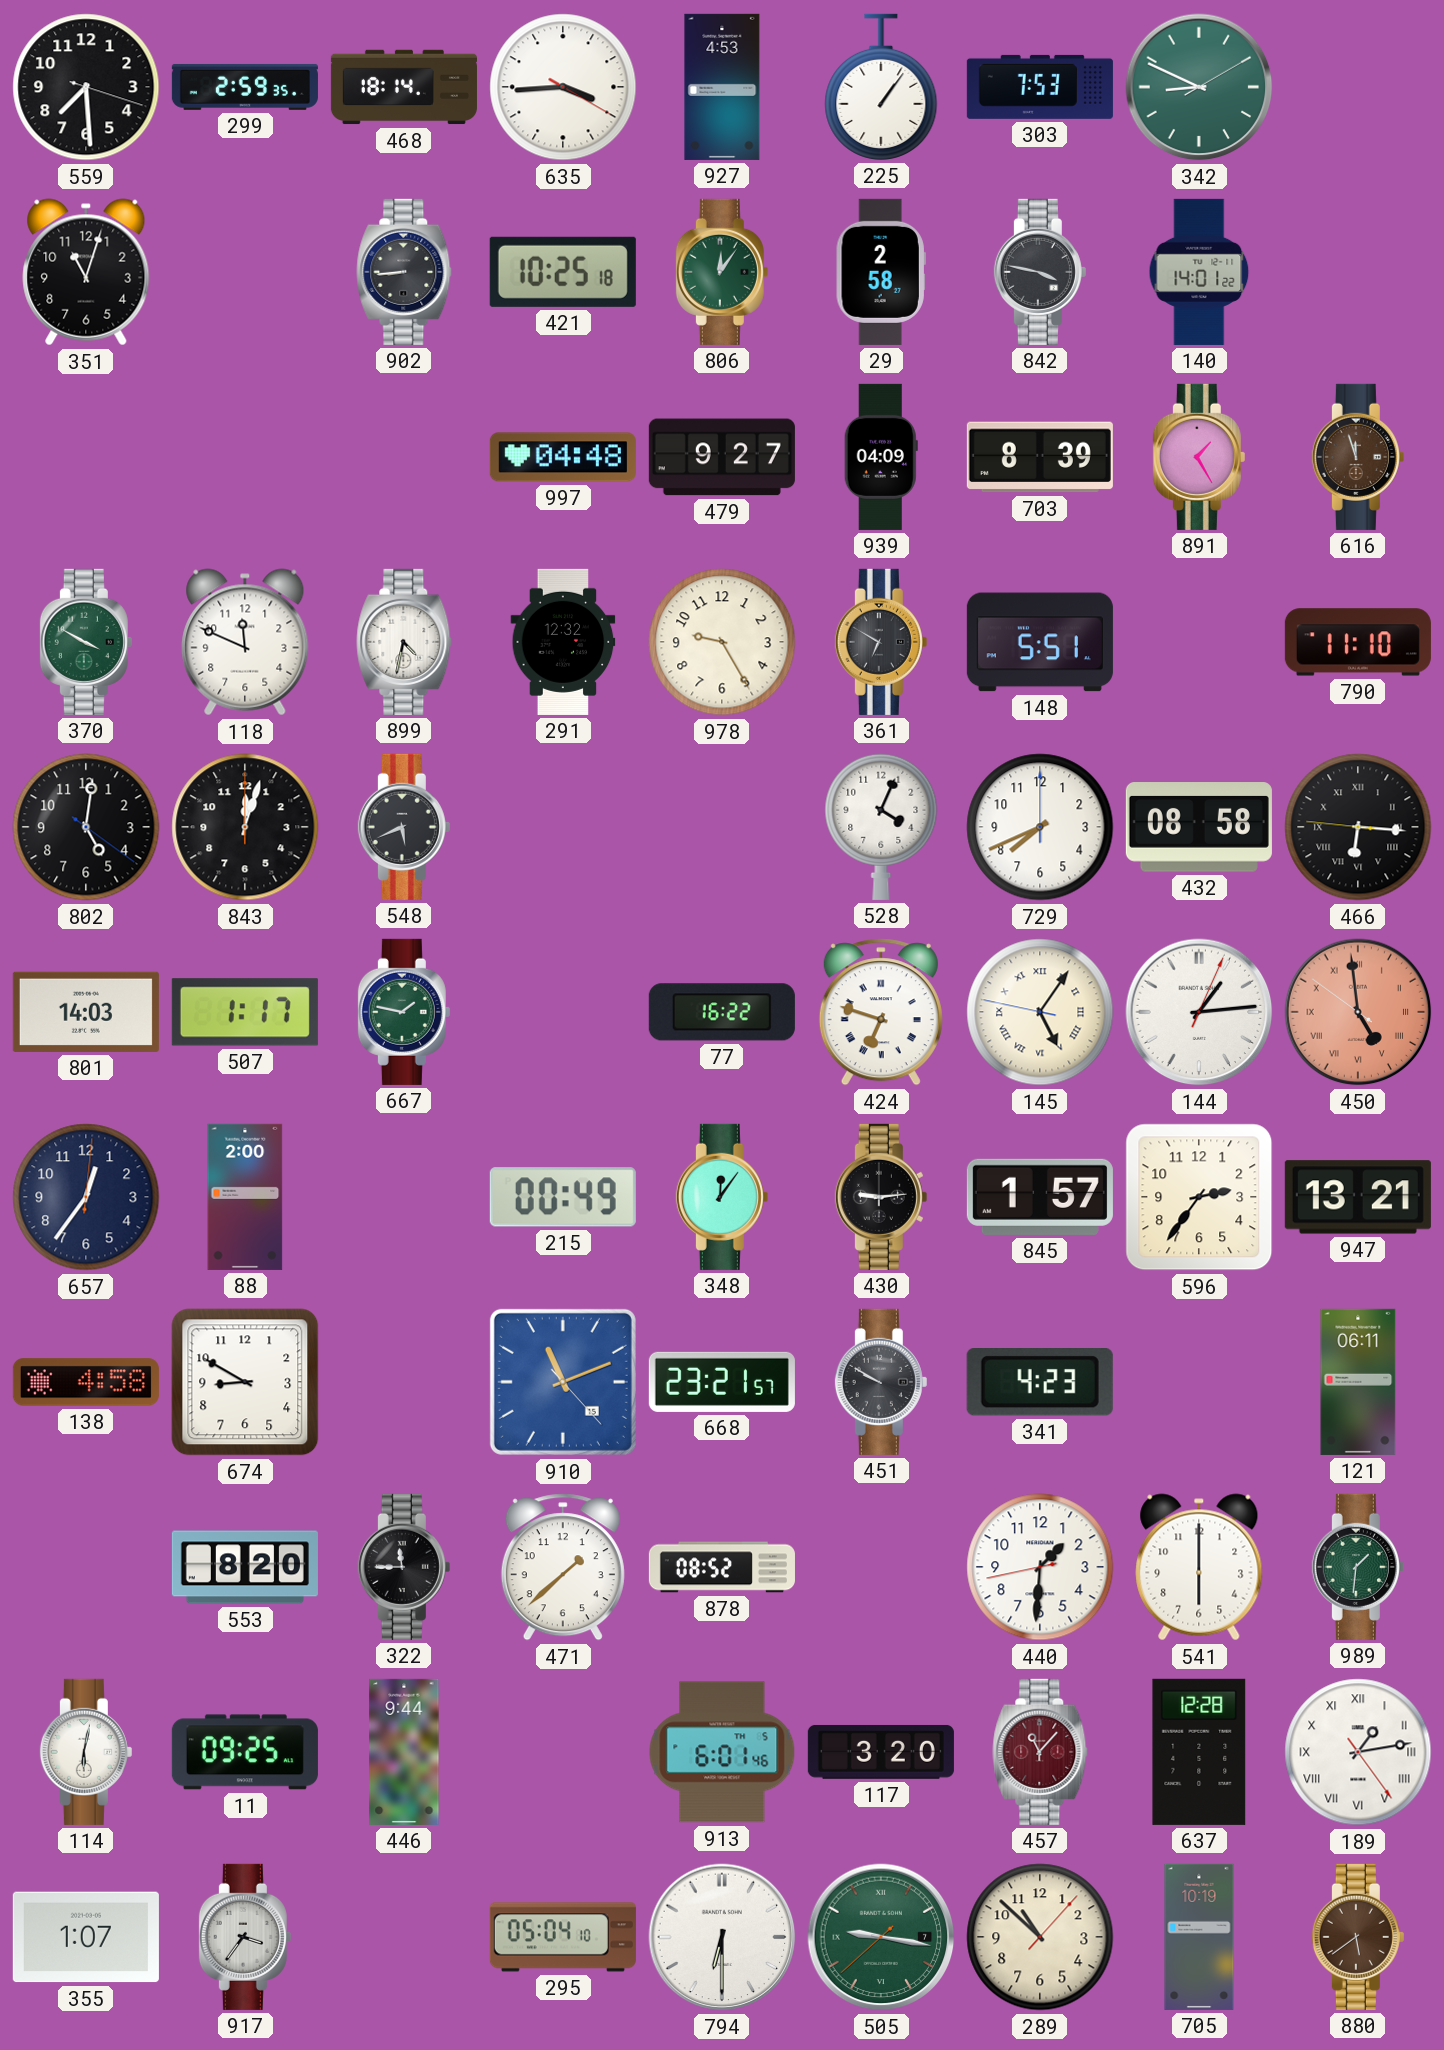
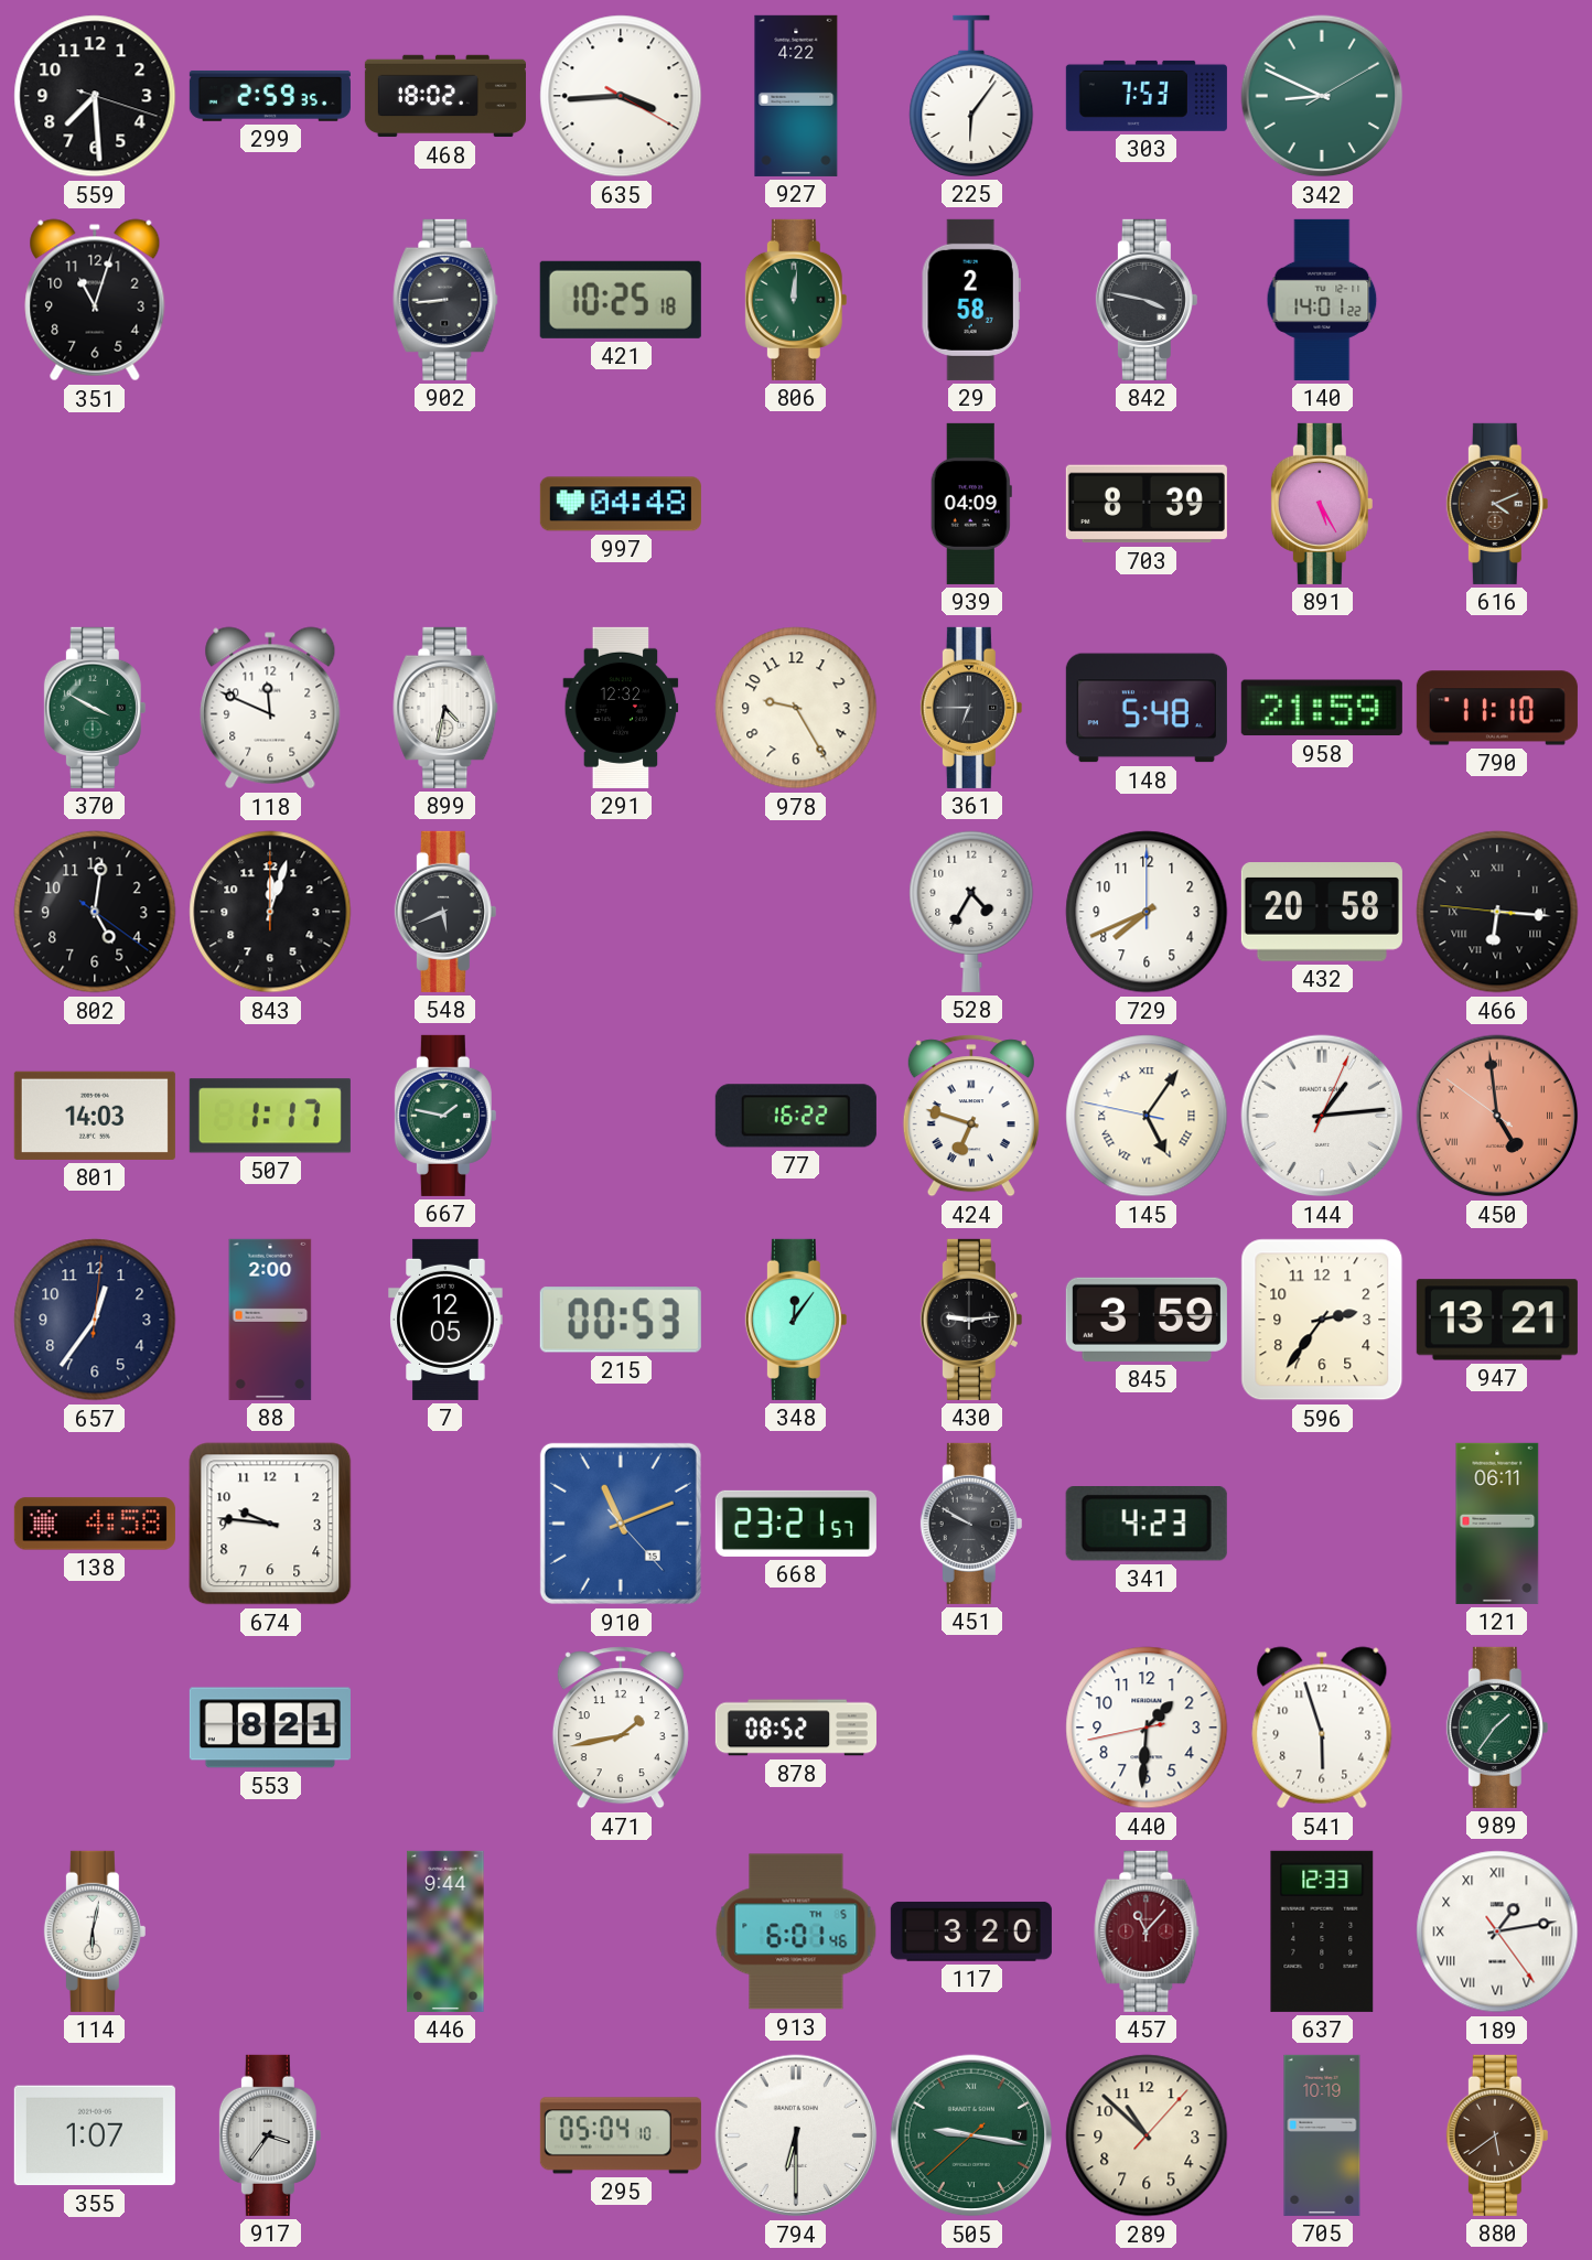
468: 18:14 -> 18:02 (445, 96)
927: 4:53 -> 4:22 (796, 96)
225: 1:06 -> 6:06 (971, 96)
806: 12:06 -> 12:01 (796, 300)
479: 9:27 -> none (722, 457)
891: 1:25 -> 5:25 (1322, 504)
616: 11:57 -> 4:11 (1497, 504)
361: 6:50 -> 6:45 (971, 708)
148: 5:51 -> 5:48 (1147, 708)
958: none -> 21:59 (1322, 708)
528: 4:04 -> 4:35 (971, 912)
432: 08:58 -> 20:58 (1322, 912)
7: none -> 12:05 (445, 1320)
215: 00:49 -> 00:53 (621, 1320)
845: 1:57 -> 3:59 (1147, 1320)
674: 8:50 -> 9:46 (270, 1524)
553: 8:20 -> 8:21 (270, 1728)
322: 11:45 -> none (404, 1567)
471: 1:38 -> 1:43 (621, 1728)
541: 6:00 -> 5:57 (1322, 1728)
989: 1:31 -> 1:36 (1497, 1728)
11: 09:25 -> none (245, 1752)
637: 12:28 -> 12:33 (1322, 1931)
